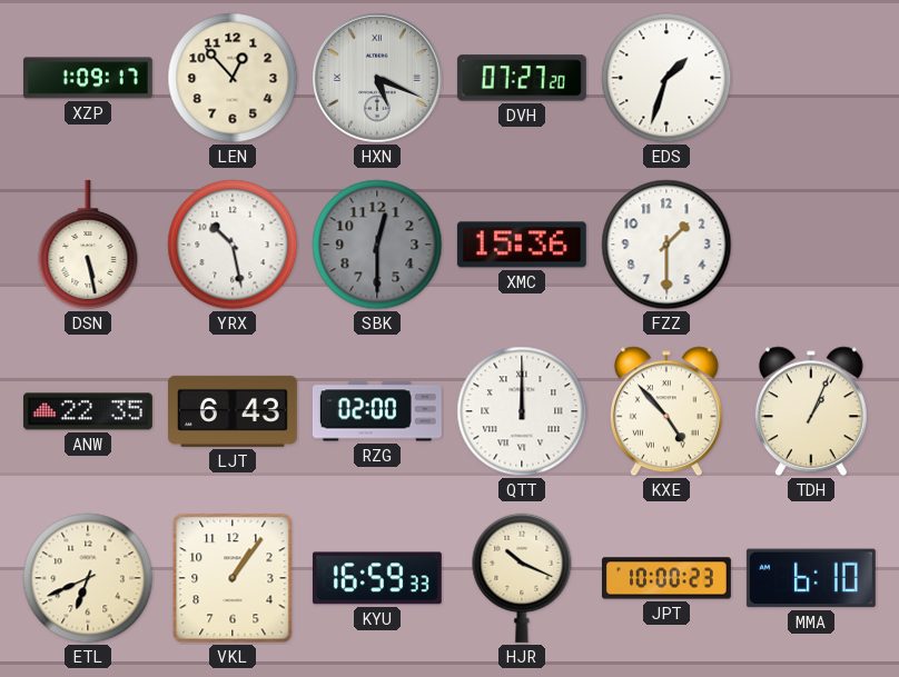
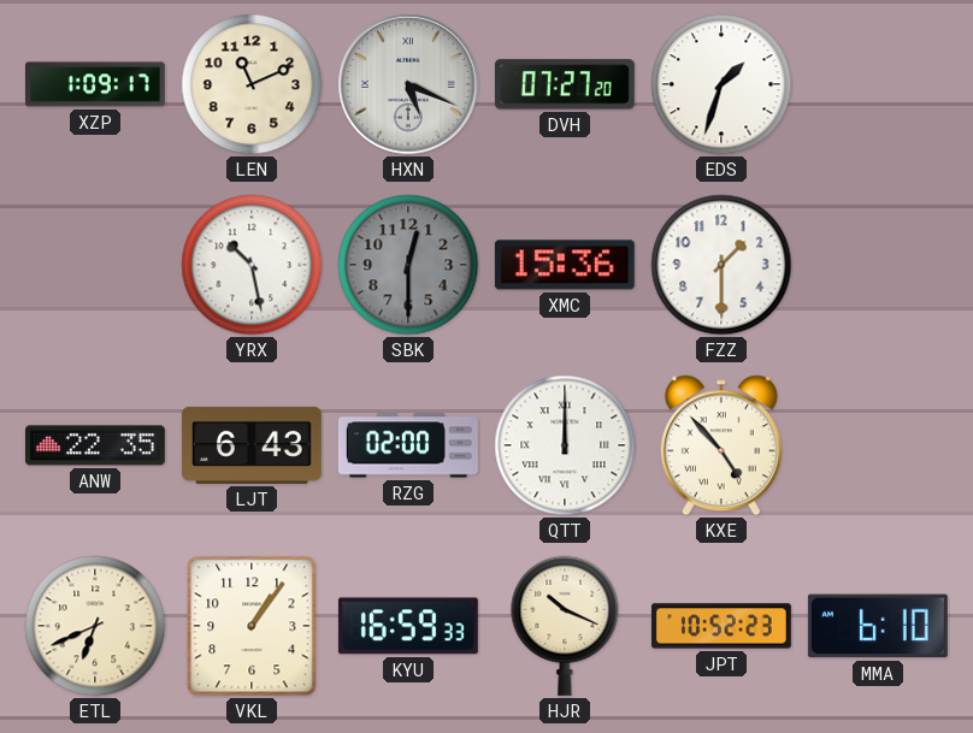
LEN: 12:53 -> 11:11 (252, 84)
DSN: 5:28 -> none (88, 245)
TDH: 1:04 -> none (811, 411)
JPT: 10:00 -> 10:52 (721, 626)
